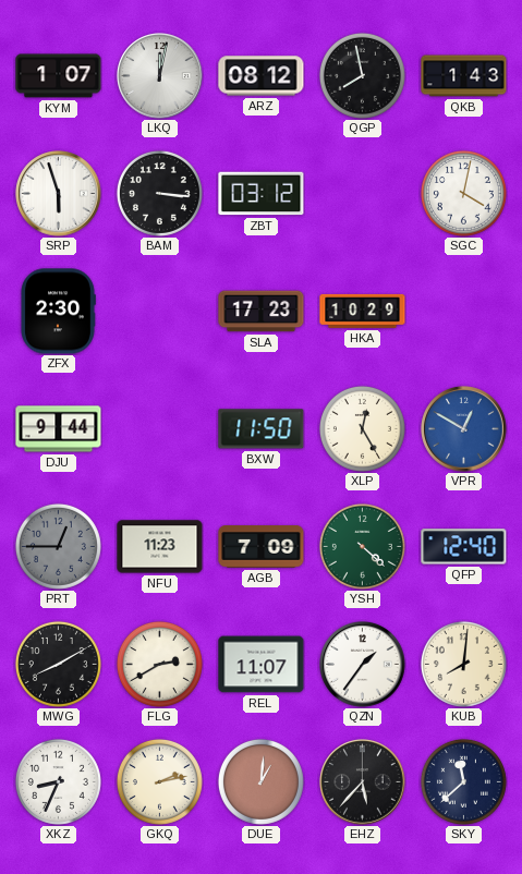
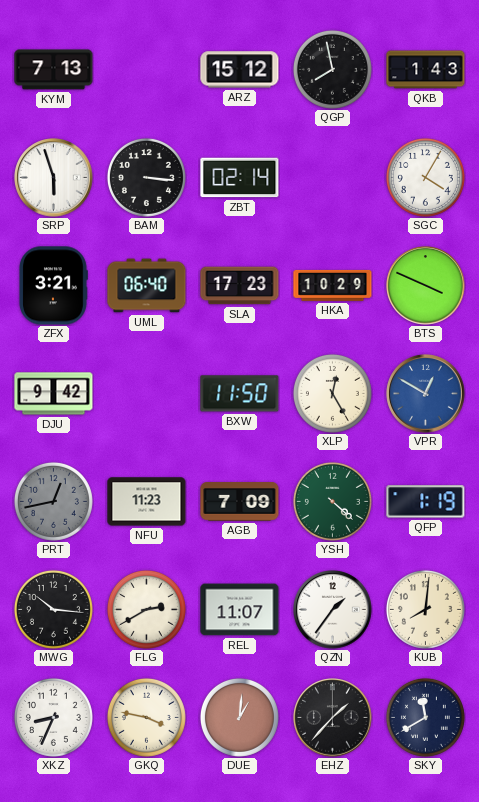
KYM: 1:07 -> 7:13 (54, 70)
LKQ: 12:02 -> none (160, 76)
ARZ: 08:12 -> 15:12 (240, 70)
ZBT: 03:12 -> 02:14 (240, 178)
SGC: 4:02 -> 4:05 (425, 177)
ZFX: 2:30 -> 3:21 (53, 286)
UML: none -> 06:40 (147, 286)
BTS: none -> 3:49 (426, 286)
DJU: 9:44 -> 9:42 (54, 394)
PRT: 12:45 -> 12:43 (53, 501)
QFP: 12:40 -> 1:19 (426, 502)
MWG: 8:10 -> 10:16 (53, 609)
GKQ: 2:13 -> 3:47 (146, 717)
EHZ: 5:37 -> 1:37 (333, 718)
SKY: 11:38 -> 11:40 (425, 717)
